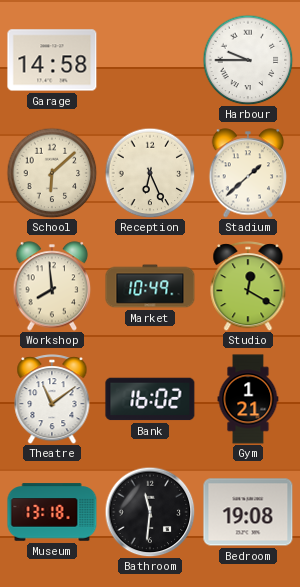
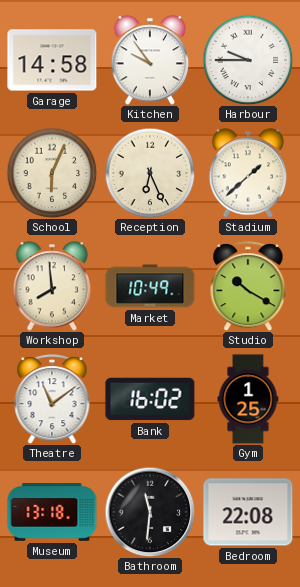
Kitchen: none -> 9:54 (150, 60)
School: 6:08 -> 6:04 (52, 173)
Studio: 12:20 -> 10:20 (248, 286)
Gym: 1:21 -> 1:25 (248, 399)
Bedroom: 19:08 -> 22:08 (248, 512)
